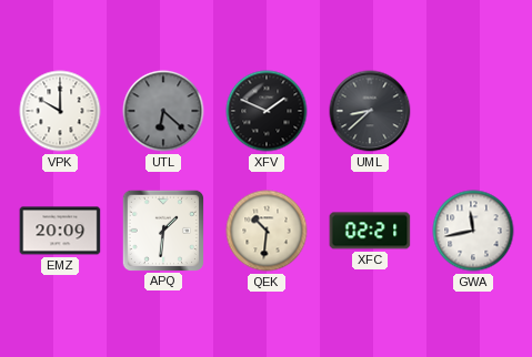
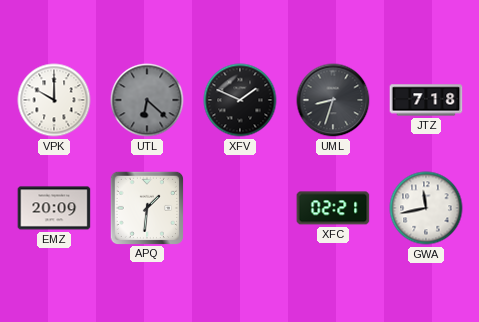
UML: 8:38 -> 8:33 (333, 100)
JTZ: none -> 7:18 (426, 100)
QEK: 10:31 -> none (267, 231)
